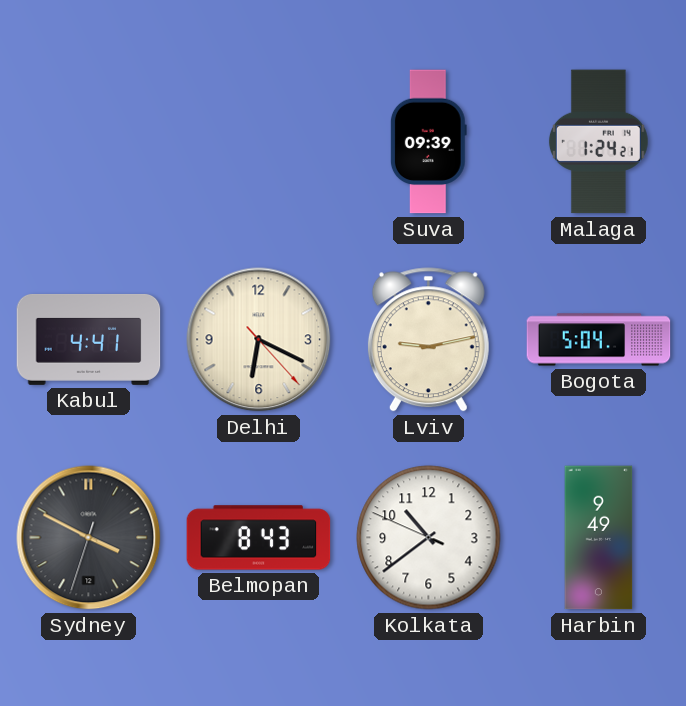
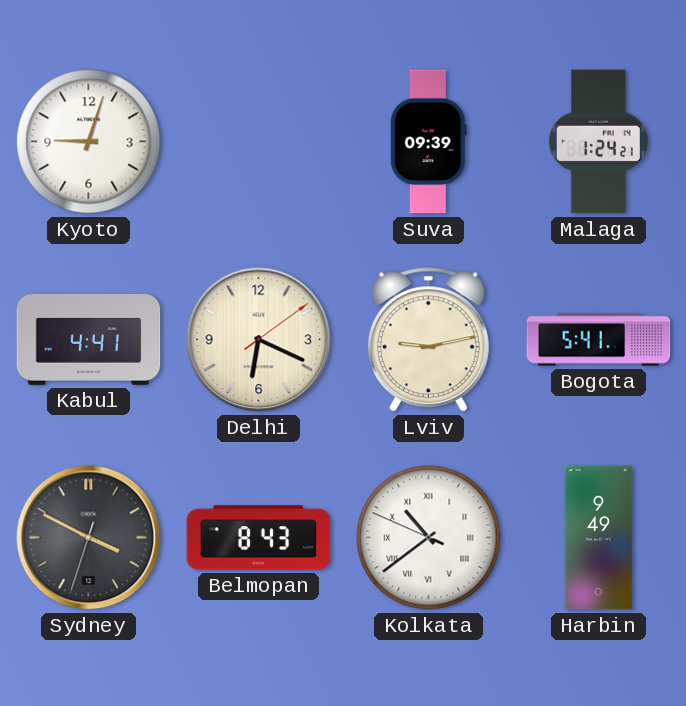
Kyoto: none -> 9:03 (89, 142)
Delhi: 6:19:23 -> 6:19:09 (259, 340)
Bogota: 5:04 -> 5:41 (599, 340)
Kolkata numerals: Arabic -> Roman (429, 538)
